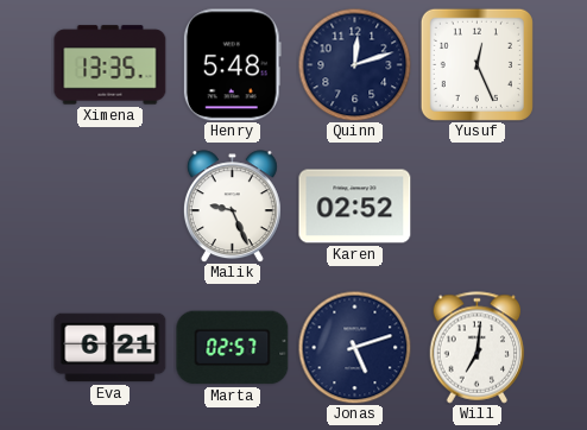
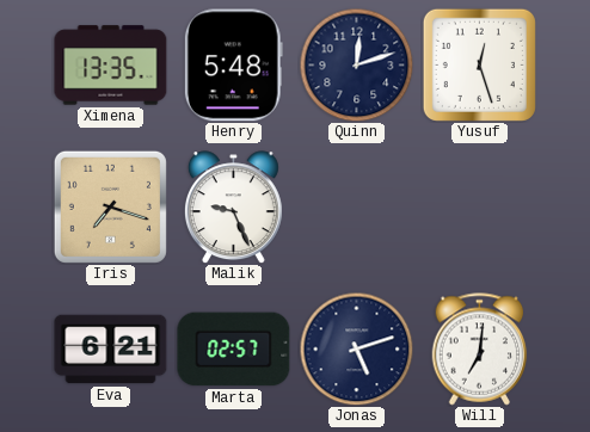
Yusuf: 12:26 -> 12:27 (479, 64)
Iris: none -> 7:18 (110, 206)
Karen: 02:52 -> none (355, 207)
